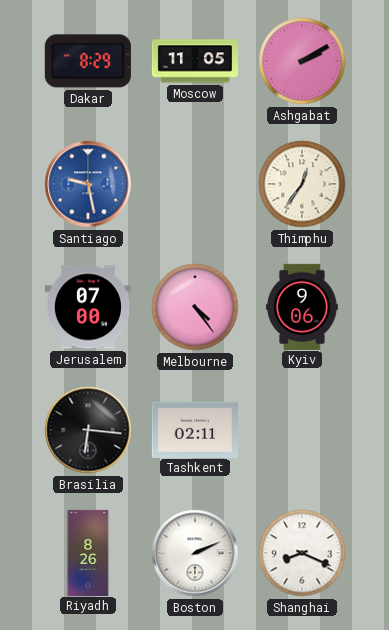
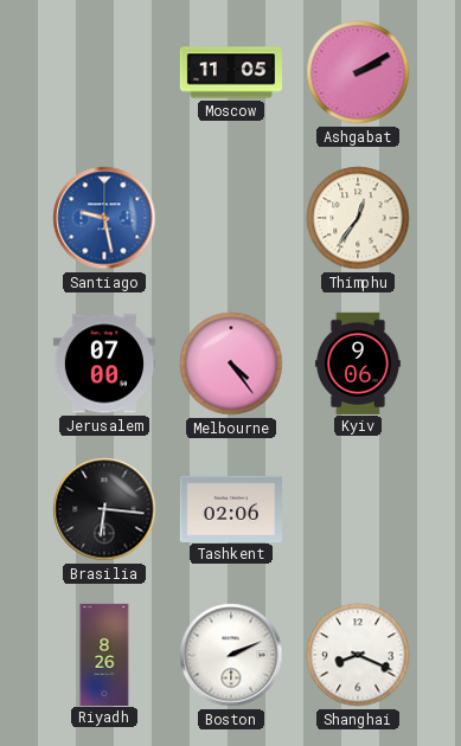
Dakar: 8:29 -> none (88, 61)
Tashkent: 02:11 -> 02:06 (231, 508)
